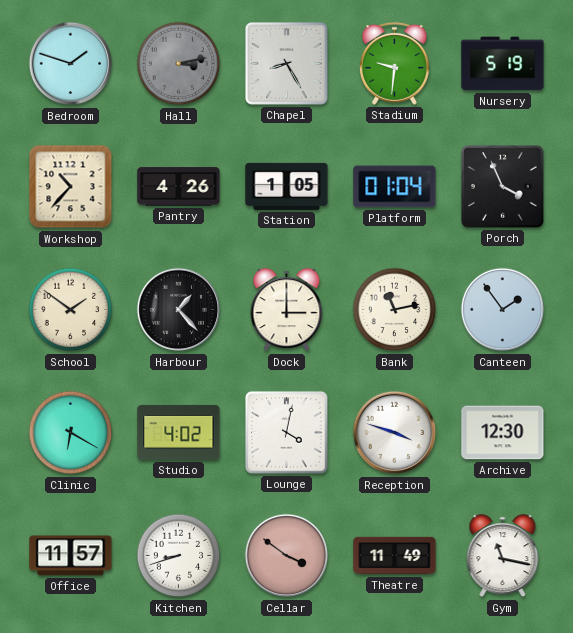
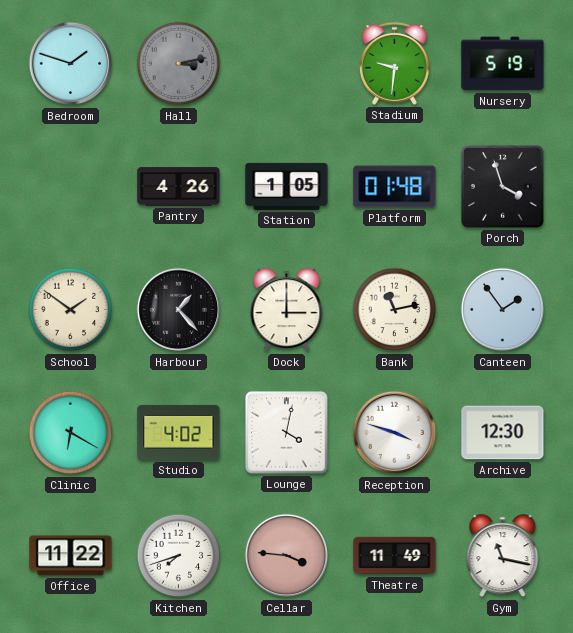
Chapel: 8:25 -> none (287, 64)
Workshop: 10:37 -> none (71, 187)
Platform: 01:04 -> 01:48 (395, 187)
Porch: 3:56 -> 3:57 (503, 187)
Office: 11:57 -> 11:22 (71, 556)
Kitchen: 8:42 -> 7:42 (179, 556)
Cellar: 3:51 -> 3:46 (287, 556)
